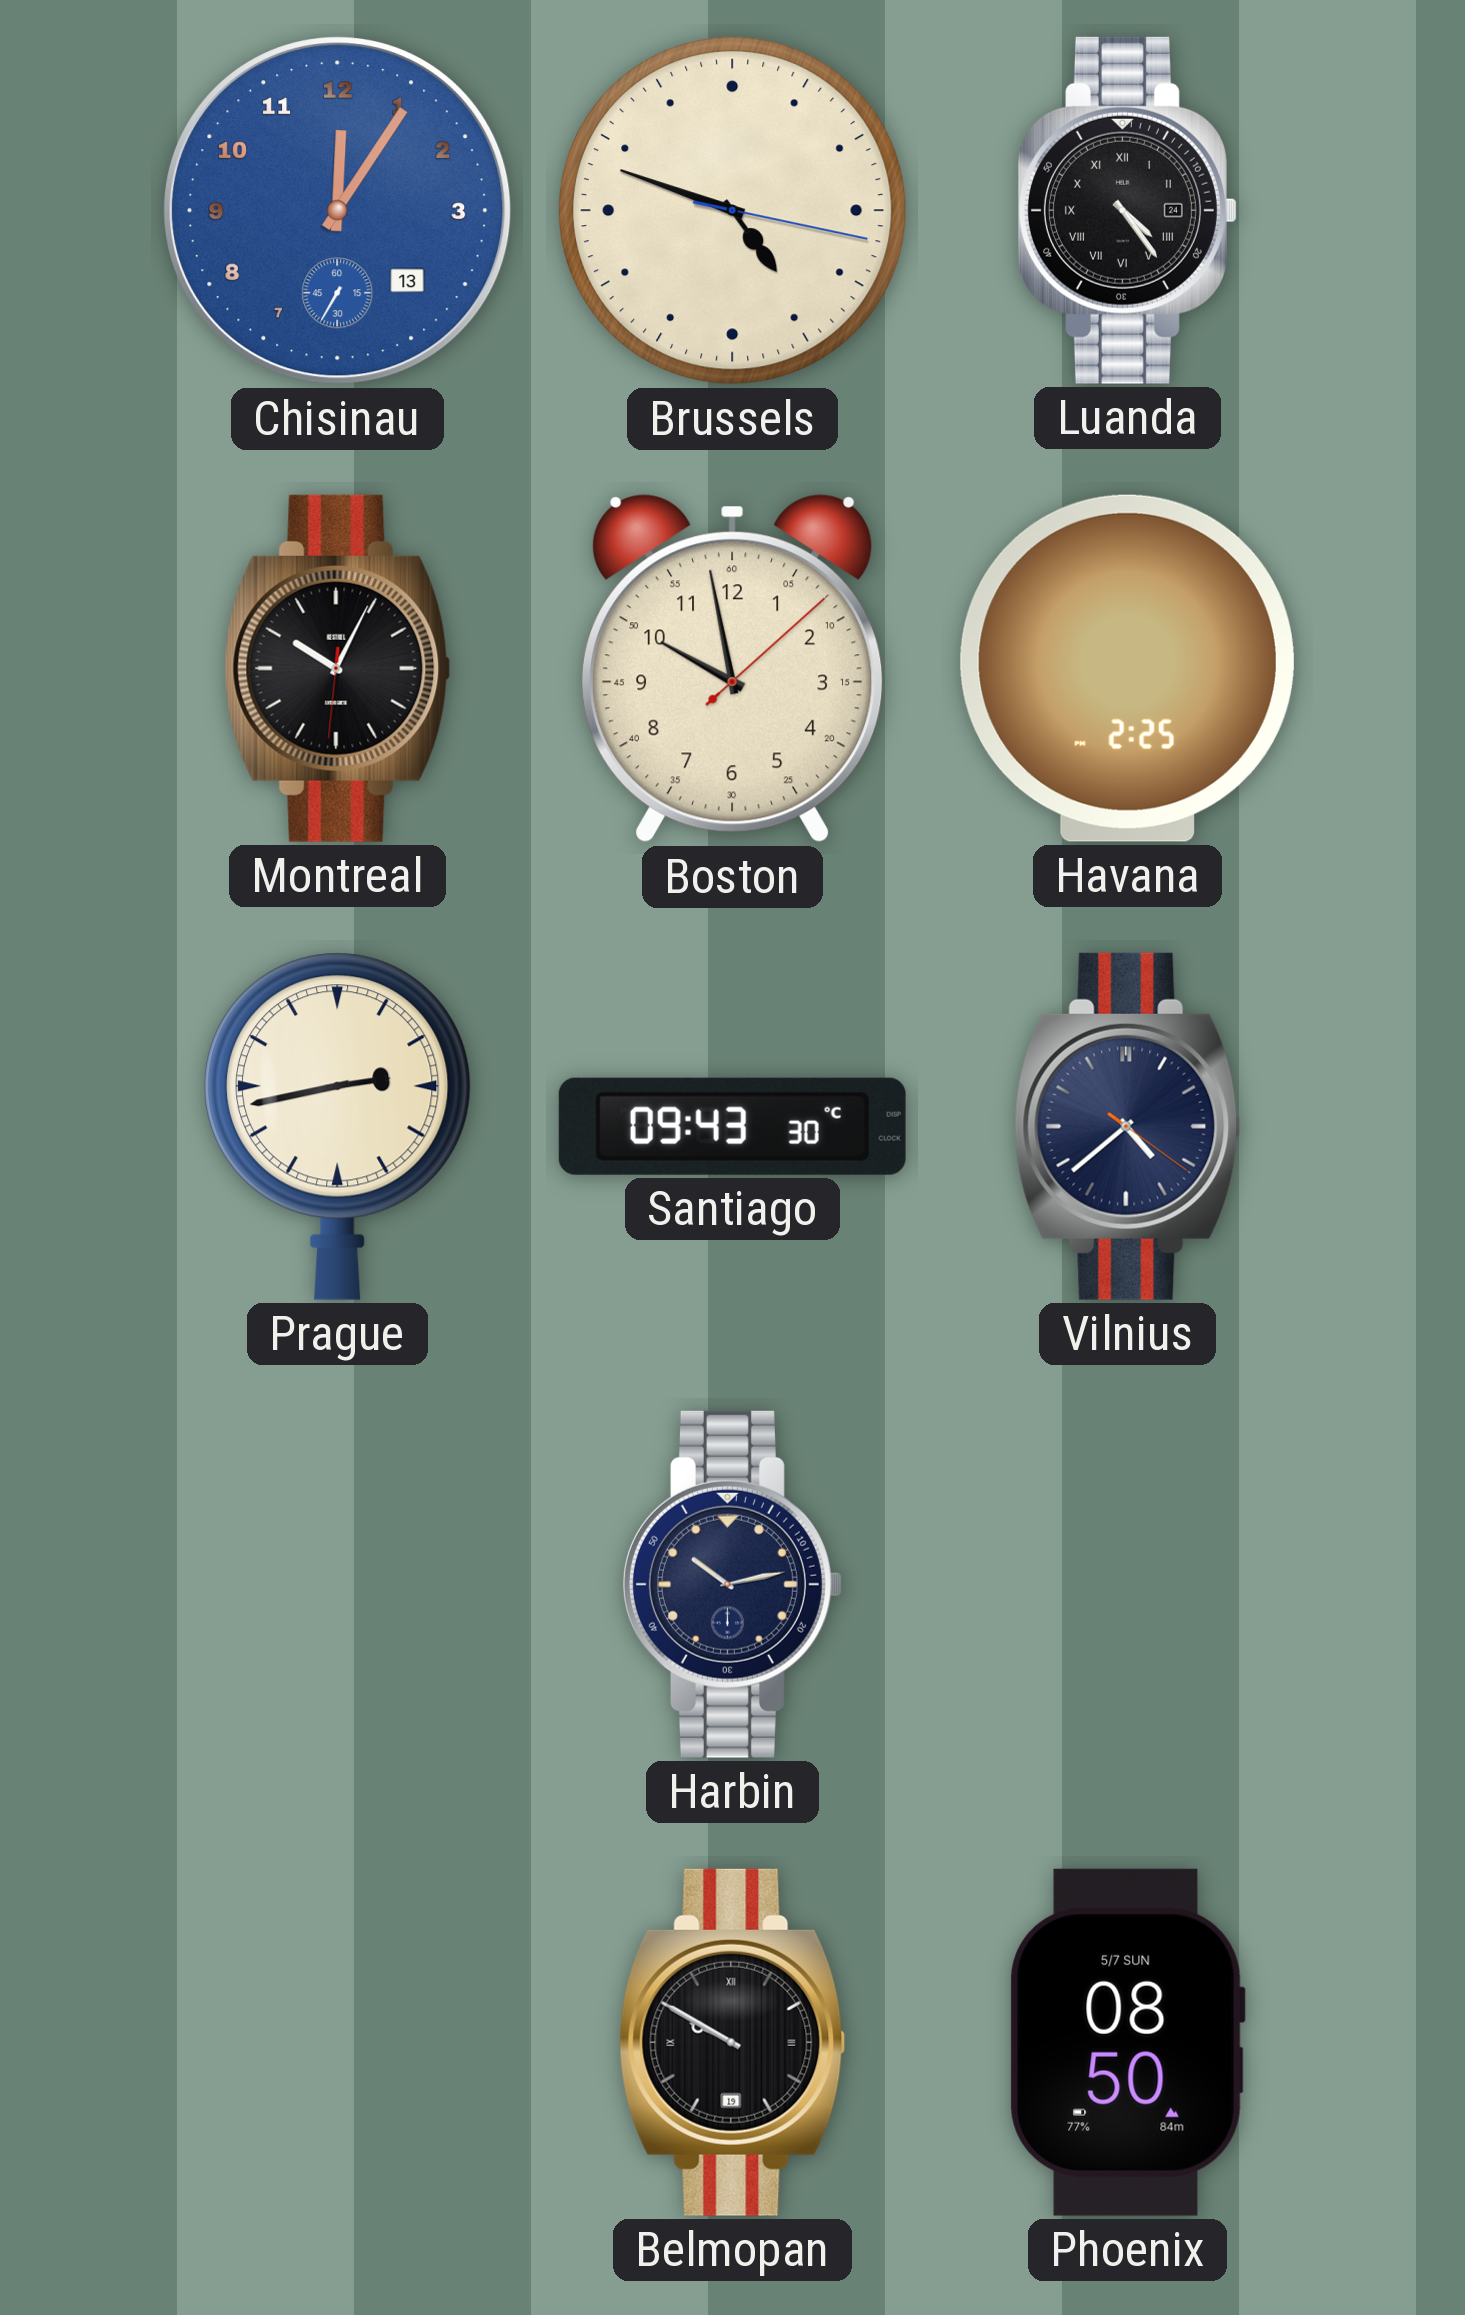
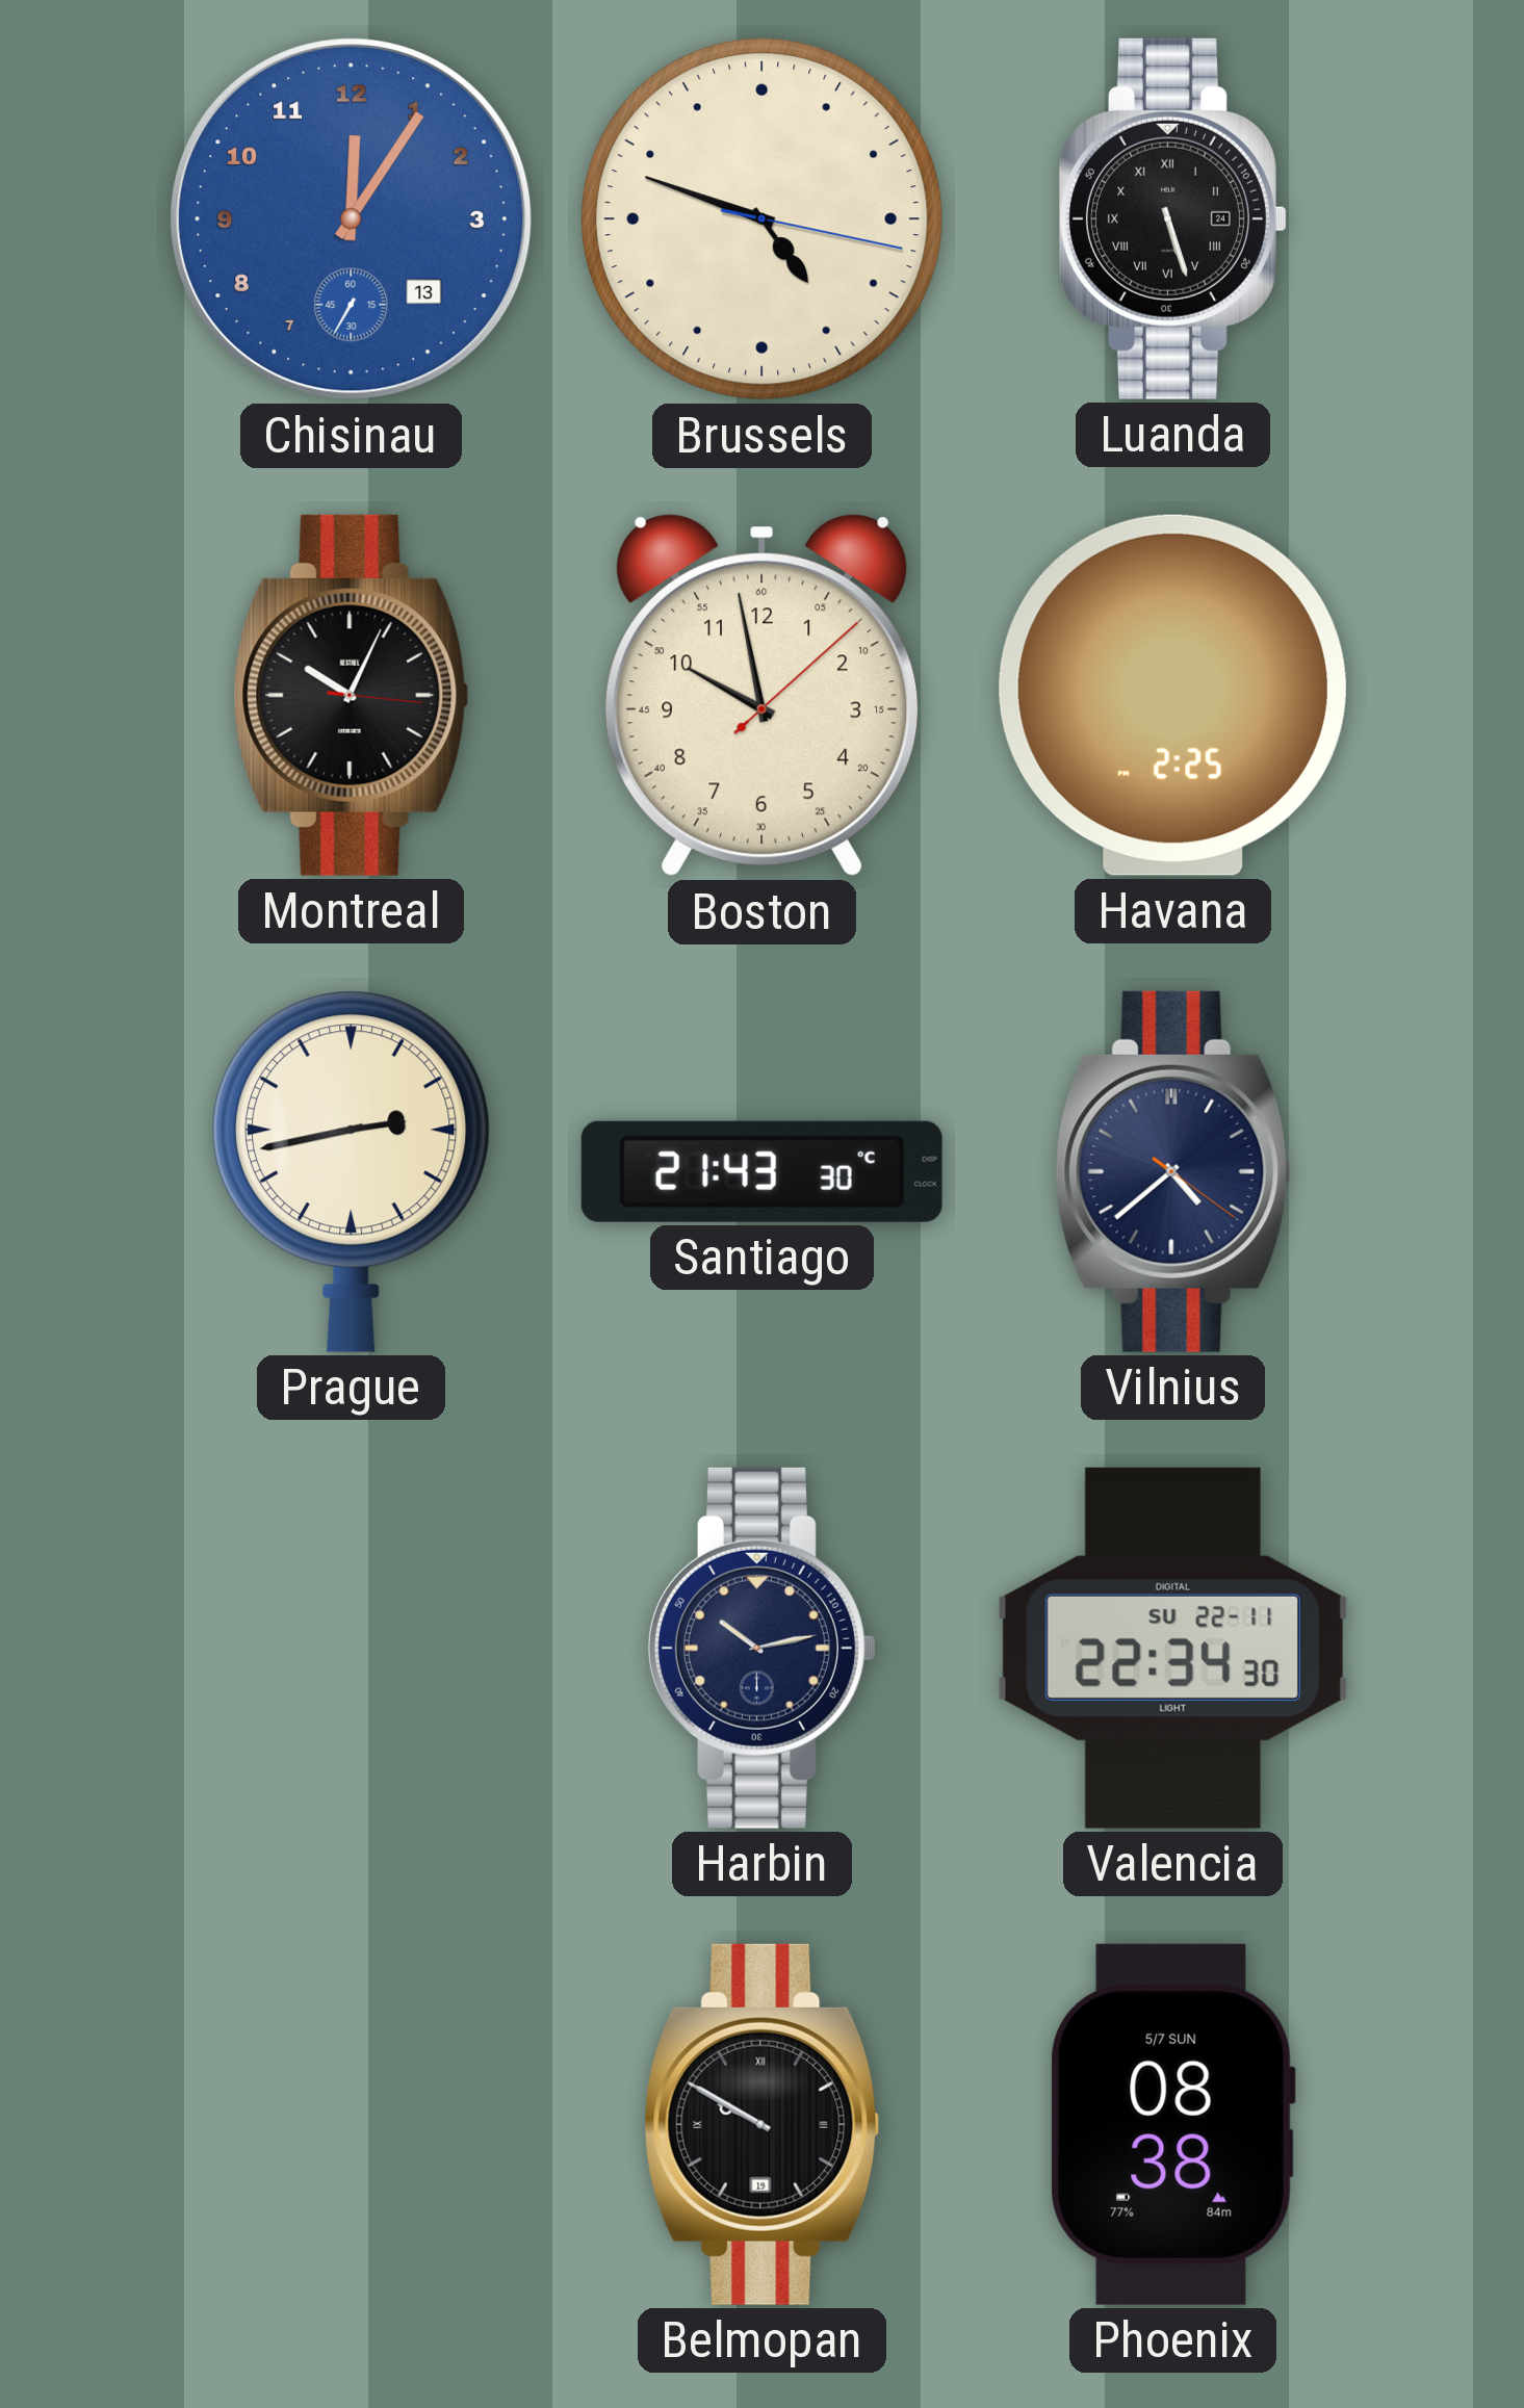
Luanda: 4:24 -> 5:27 (1172, 218)
Montreal: 10:04:31 -> 10:04:16 (352, 695)
Santiago: 09:43 -> 21:43 (761, 1171)
Valencia: none -> 22:34 (1172, 1648)
Phoenix: 08:50 -> 08:38 (1172, 2124)
